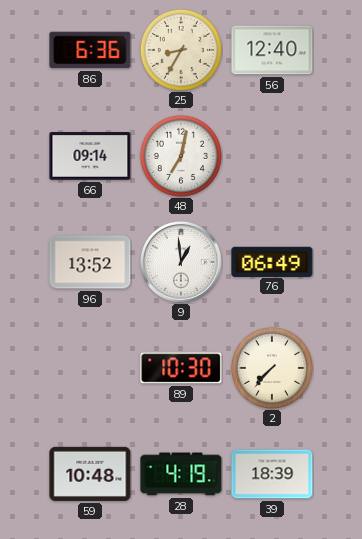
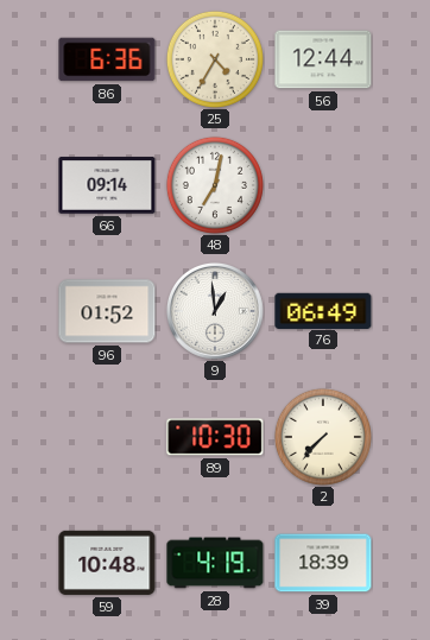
25: 8:35 -> 4:35 (215, 59)
56: 12:40 -> 12:44 (323, 59)
96: 13:52 -> 01:52 (107, 311)
